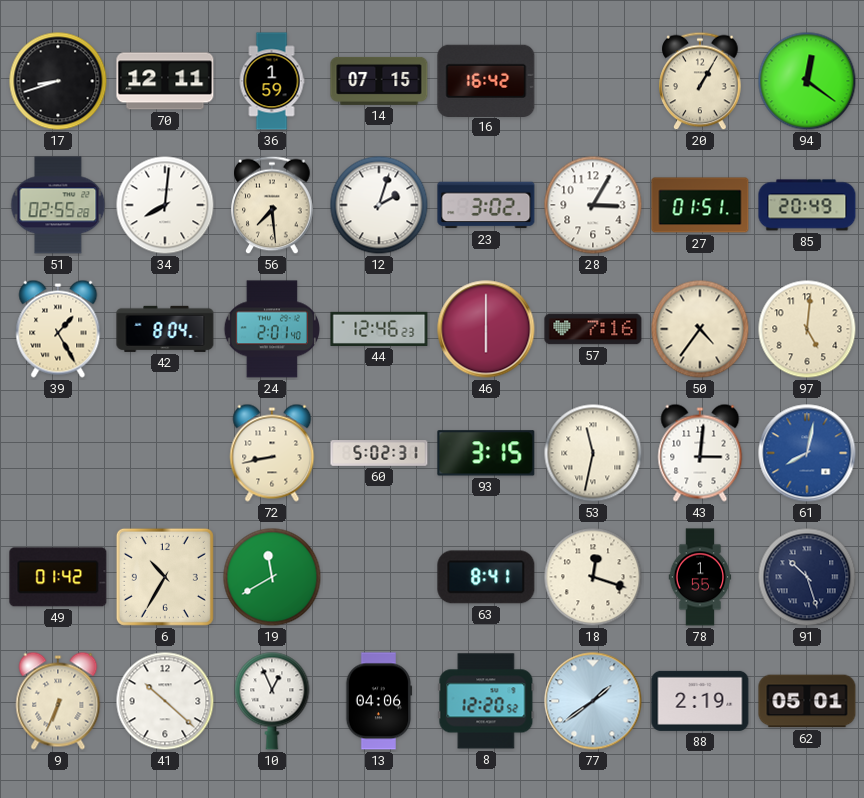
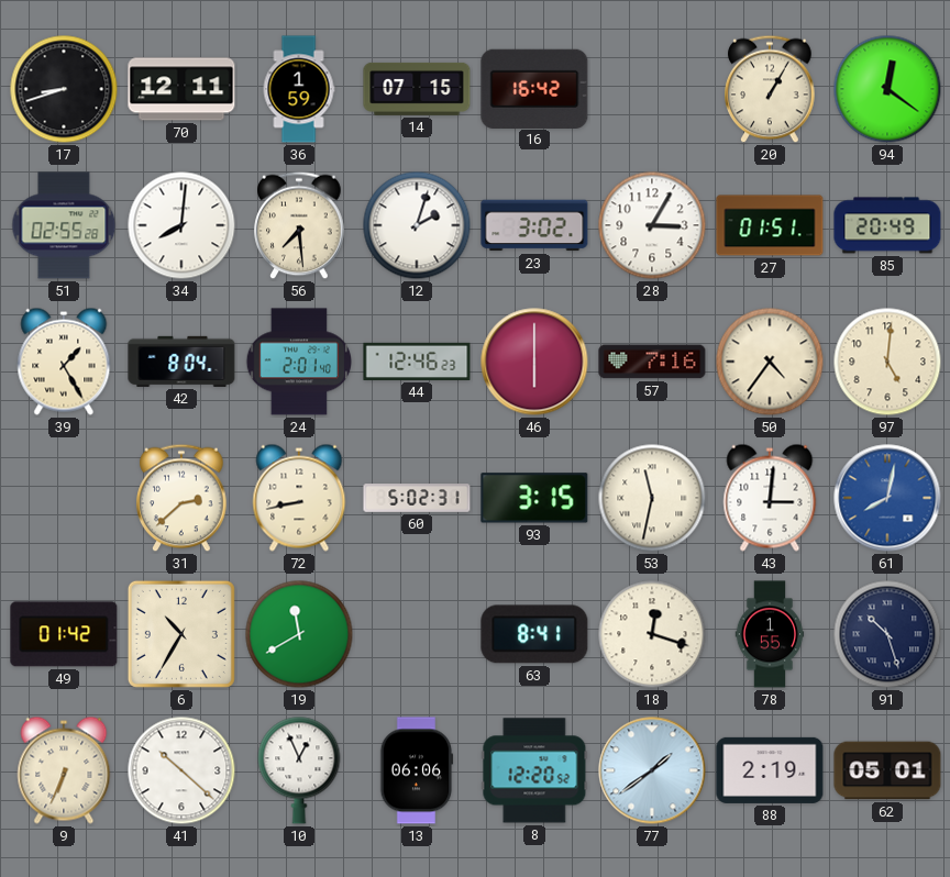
31: none -> 2:38 (181, 498)
13: 04:06 -> 06:06 (417, 770)
